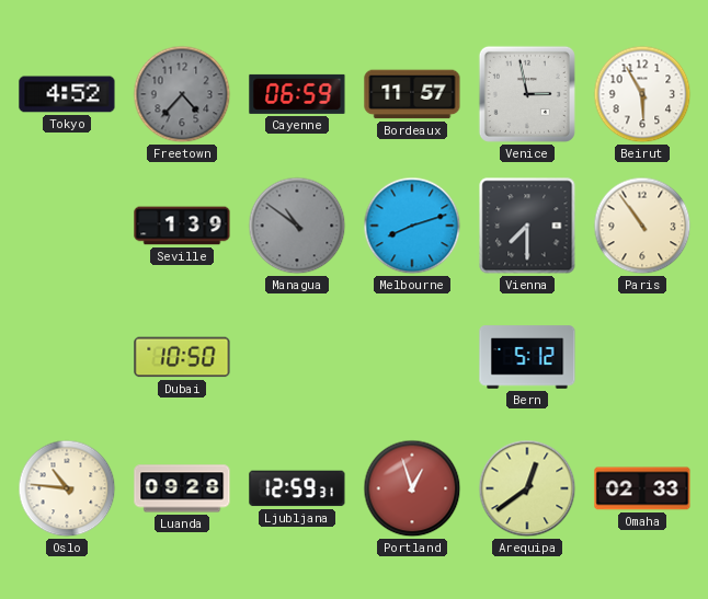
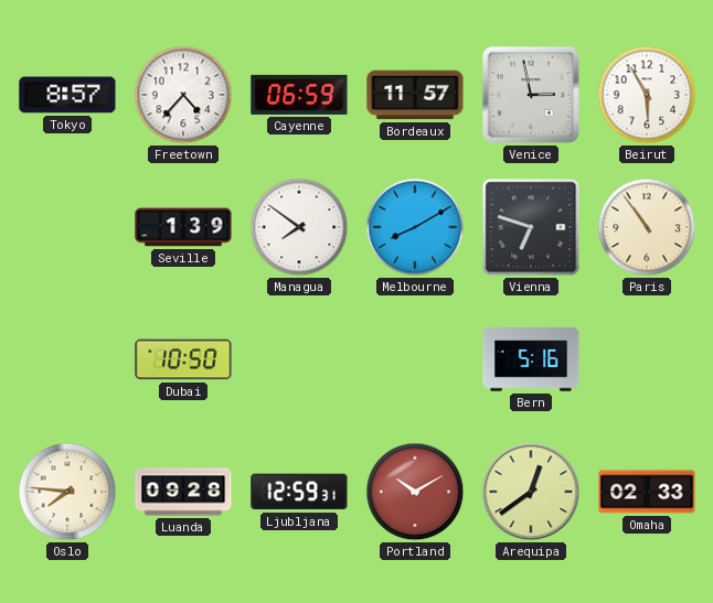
Tokyo: 4:52 -> 8:57 (67, 95)
Freetown dial: grey -> white (183, 95)
Managua: 10:51 -> 7:51 (299, 227)
Managua dial: grey -> white (299, 227)
Melbourne: 8:12 -> 8:10 (415, 227)
Vienna: 7:30 -> 6:48 (531, 227)
Bern: 5:12 -> 5:16 (531, 359)
Oslo: 10:46 -> 7:46 (67, 492)
Portland: 12:57 -> 10:10 (415, 492)
